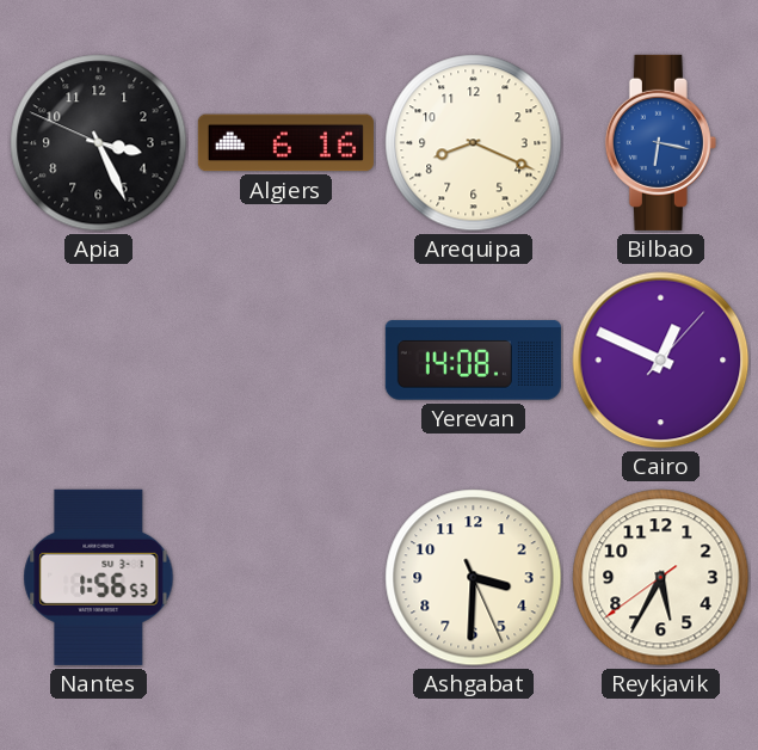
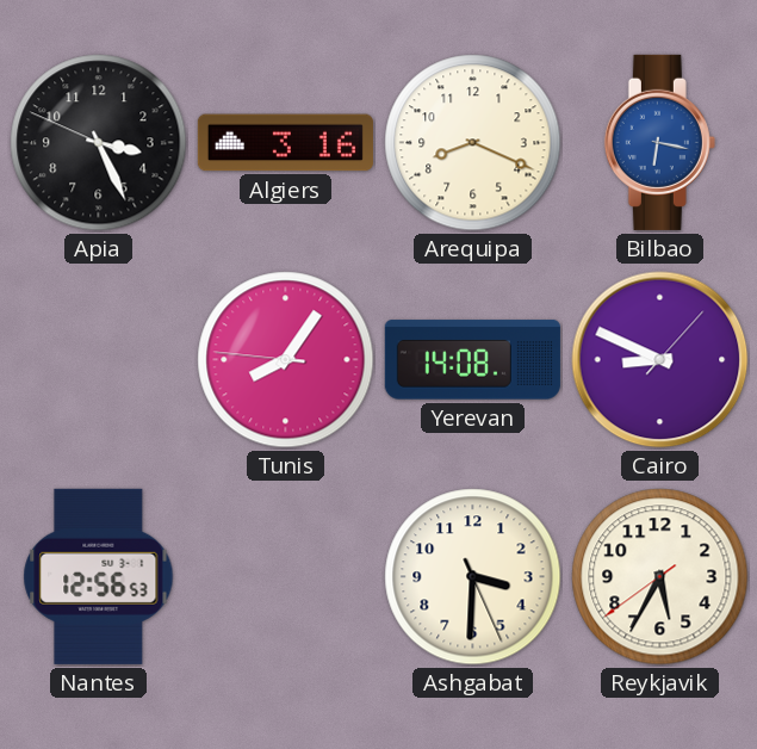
Algiers: 6:16 -> 3:16 (285, 143)
Tunis: none -> 8:05 (286, 360)
Cairo: 12:49 -> 8:49 (660, 360)
Nantes: 1:56 -> 12:56 (99, 576)
